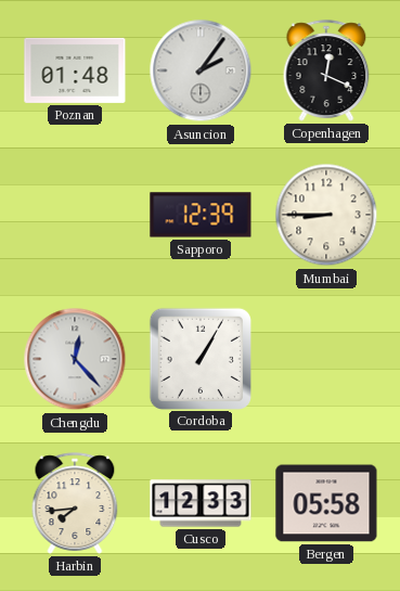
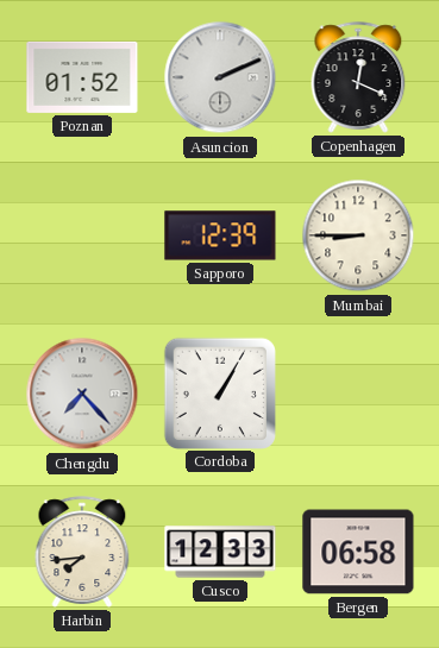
Poznan: 01:48 -> 01:52 (82, 77)
Asuncion: 2:06 -> 2:11 (220, 77)
Chengdu: 12:23 -> 7:23 (82, 394)
Bergen: 05:58 -> 06:58 (358, 552)
